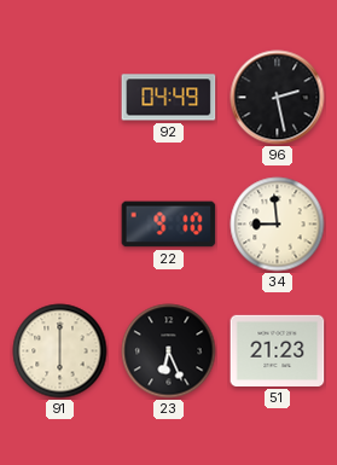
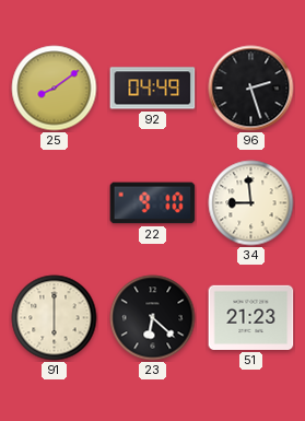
25: none -> 8:09 (55, 89)
96: 2:28 -> 2:27 (251, 89)
23: 6:26 -> 6:22 (153, 318)
